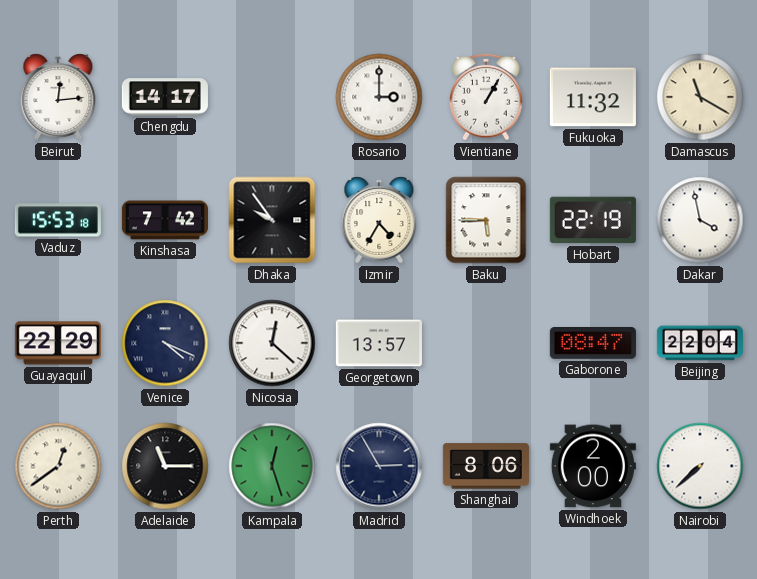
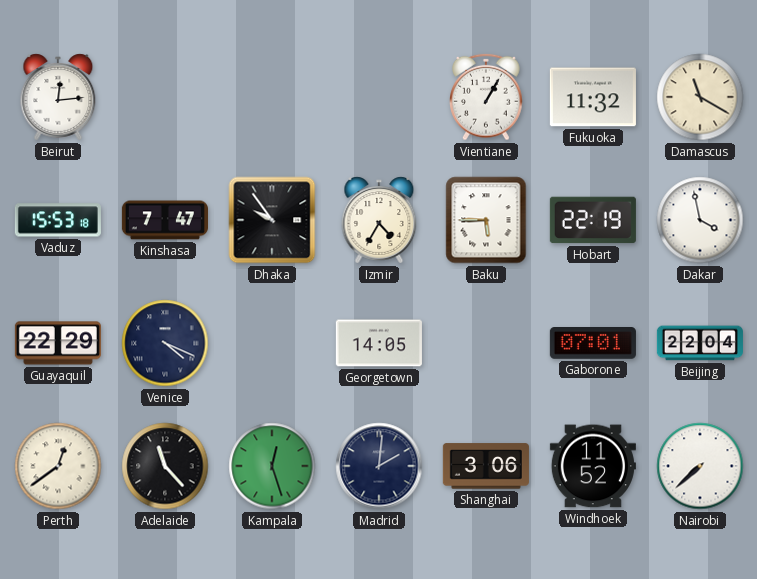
Chengdu: 14:17 -> none (165, 97)
Rosario: 3:00 -> none (379, 97)
Kinshasa: 7:42 -> 7:47 (165, 220)
Nicosia: 12:22 -> none (272, 343)
Georgetown: 13:57 -> 14:05 (379, 343)
Gaborone: 08:47 -> 07:01 (593, 344)
Adelaide: 11:15 -> 11:23 (165, 466)
Madrid: 2:55 -> 2:01 (379, 466)
Shanghai: 8:06 -> 3:06 (486, 466)
Windhoek: 2:00 -> 11:52 (593, 466)
